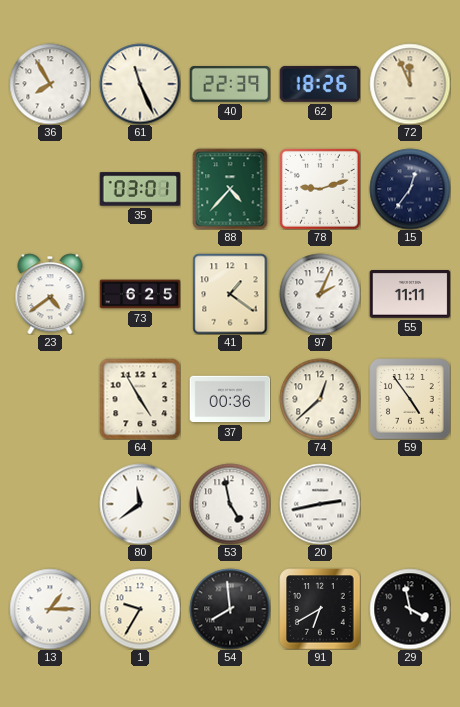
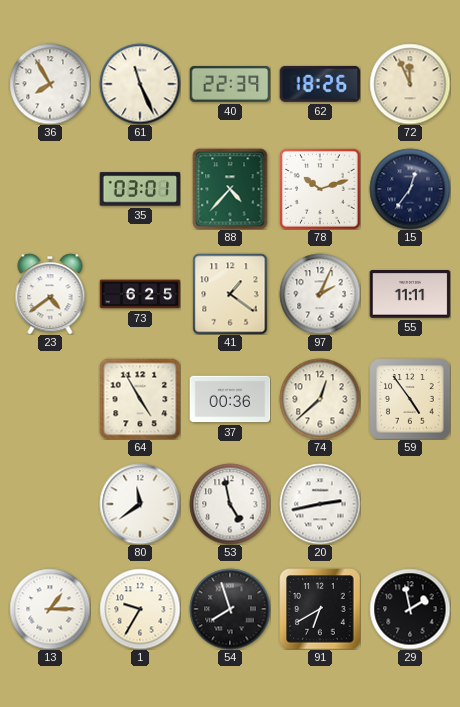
78: 9:12 -> 10:12 (320, 189)
54: 7:59 -> 7:57 (230, 609)
29: 3:58 -> 1:58 (410, 609)
